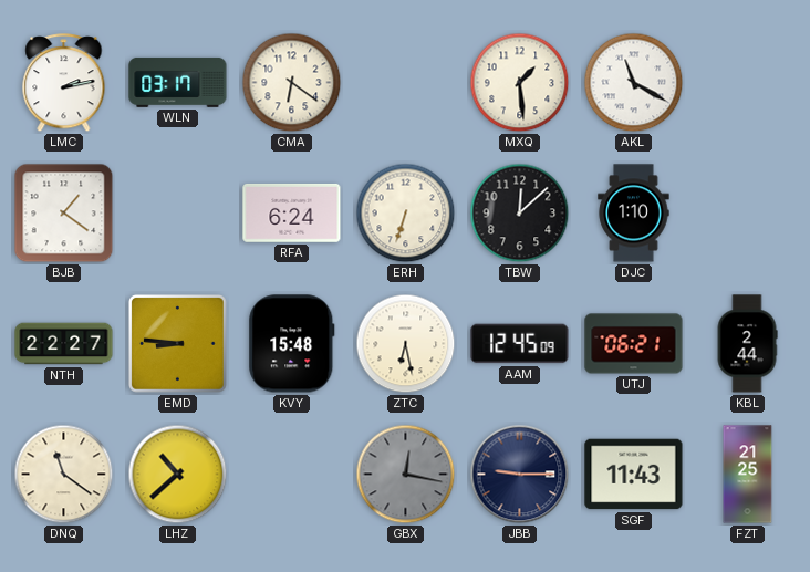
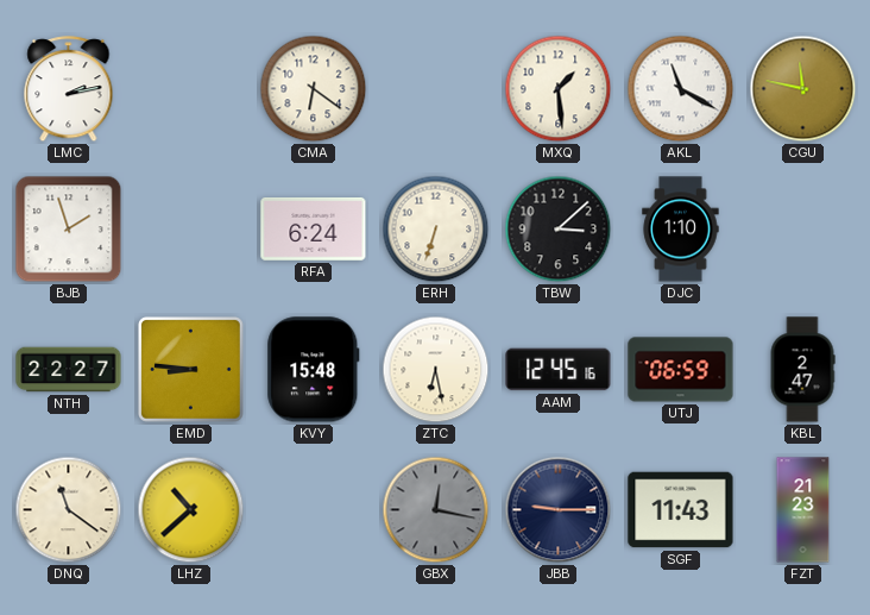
WLN: 03:17 -> none (178, 82)
CGU: none -> 11:47 (803, 89)
BJB: 1:21 -> 1:57 (69, 230)
TBW: 12:08 -> 3:08 (559, 230)
AAM: 12:45:09 -> 12:45:16 (559, 370)
UTJ: 06:21 -> 06:59 (681, 370)
KBL: 2:44 -> 2:47 (802, 370)
FZT: 21:25 -> 21:23 (803, 510)
